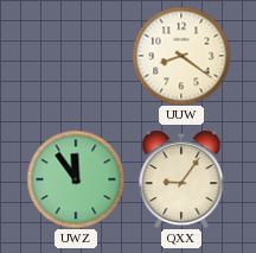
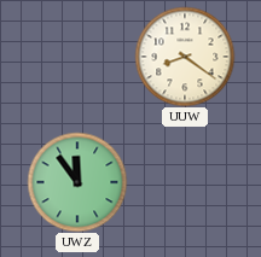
QXX: 9:06 -> none (181, 179)
